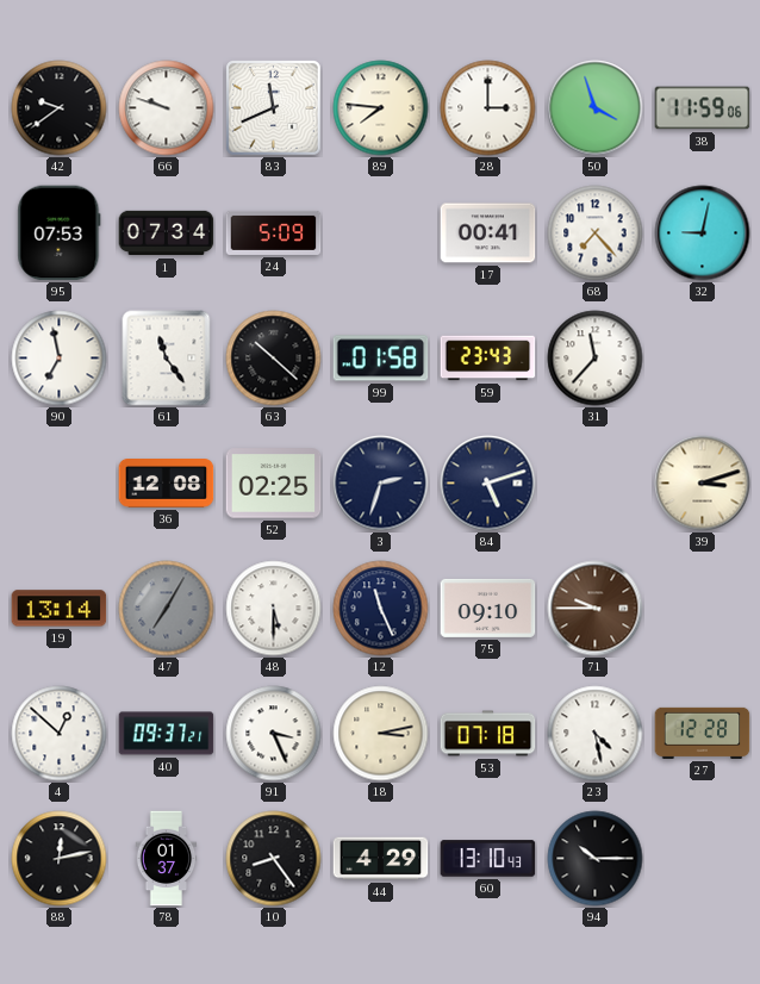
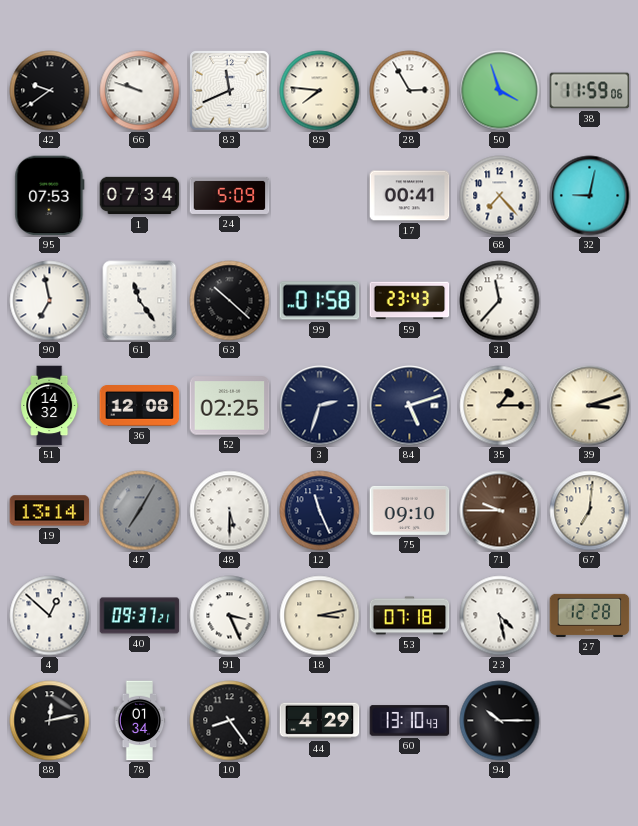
28: 3:00 -> 2:55 (410, 91)
51: none -> 14:32 (50, 406)
35: none -> 1:15 (500, 406)
67: none -> 7:01 (590, 511)
78: 01:37 -> 01:34 (140, 721)
